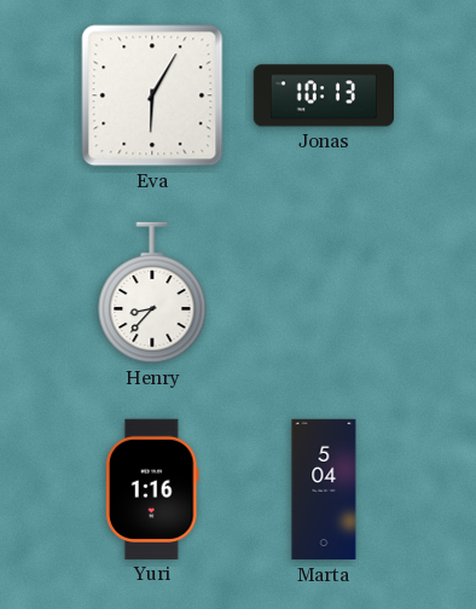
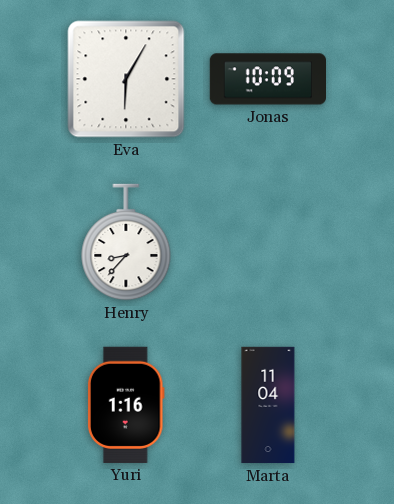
Jonas: 10:13 -> 10:09 (267, 79)
Marta: 5:04 -> 11:04 (268, 405)
